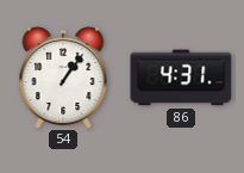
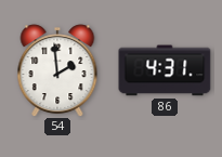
54: 1:06 -> 1:59 (57, 70)
